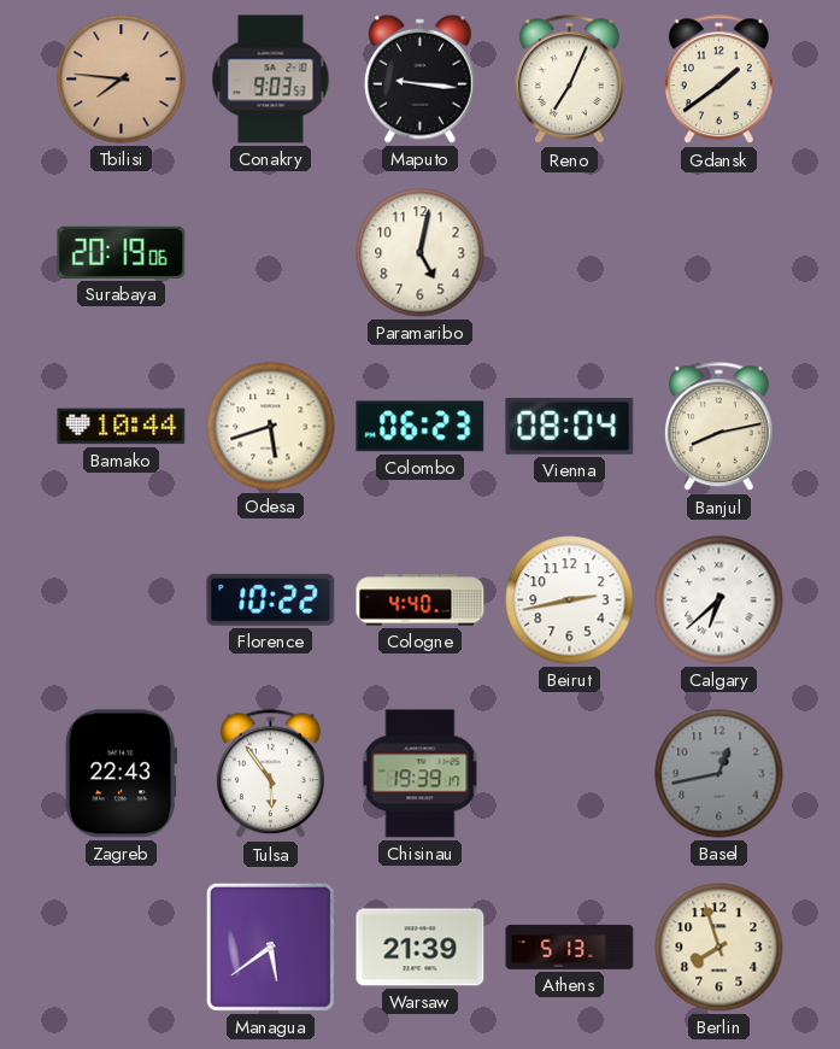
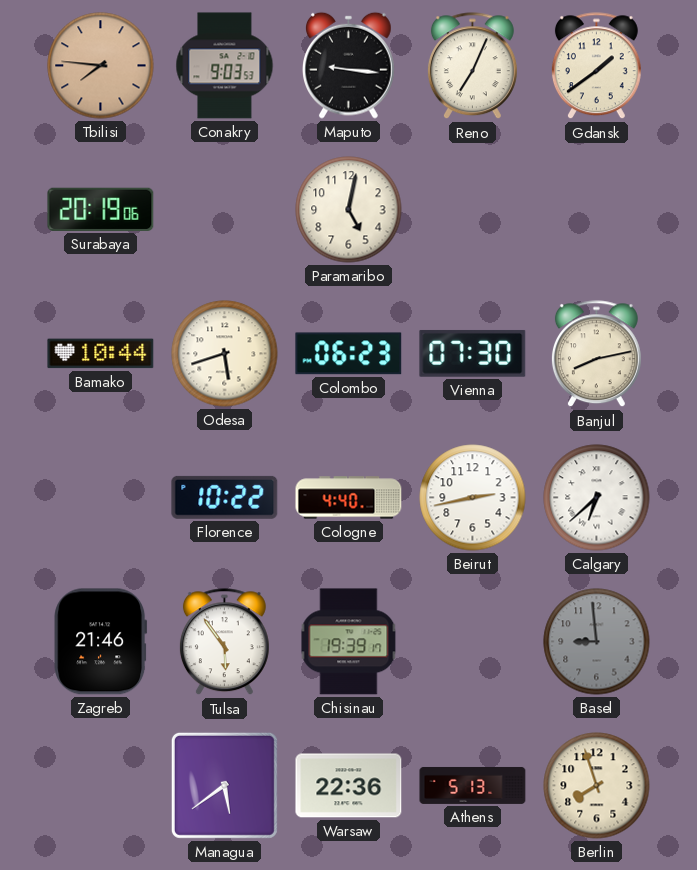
Vienna: 08:04 -> 07:30 (473, 353)
Zagreb: 22:43 -> 21:46 (101, 642)
Basel: 12:43 -> 8:59 (597, 642)
Warsaw: 21:39 -> 22:36 (349, 786)
